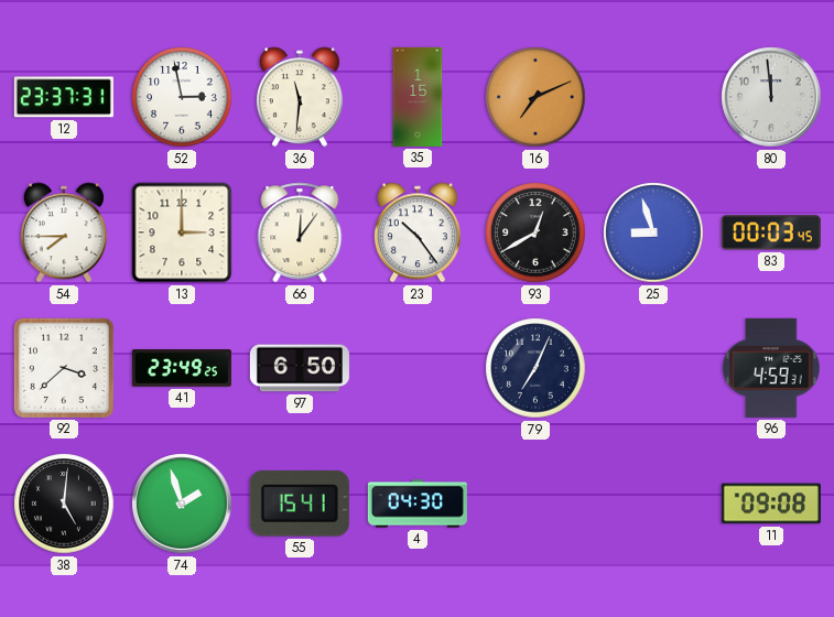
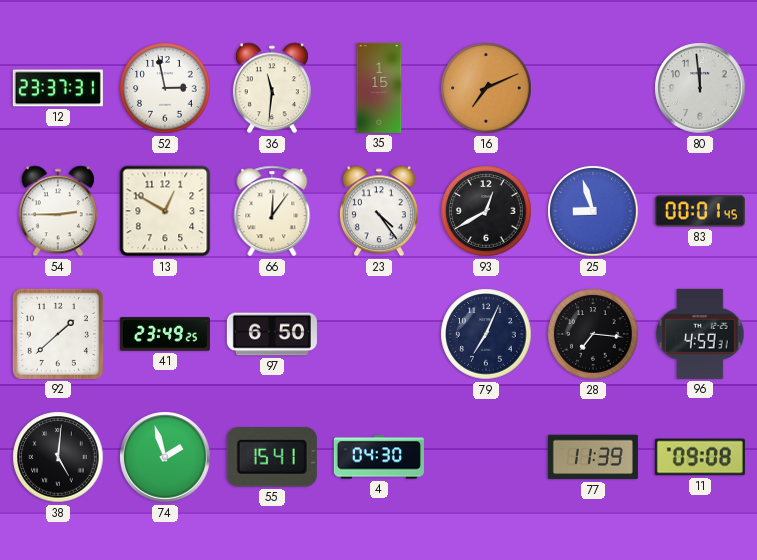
54: 7:45 -> 2:45 (58, 211)
13: 3:00 -> 12:50 (165, 211)
23: 10:24 -> 4:24 (379, 211)
83: 00:03 -> 00:01 (700, 211)
92: 3:38 -> 1:38 (58, 334)
28: none -> 7:16 (593, 334)
77: none -> 11:39 (593, 457)
